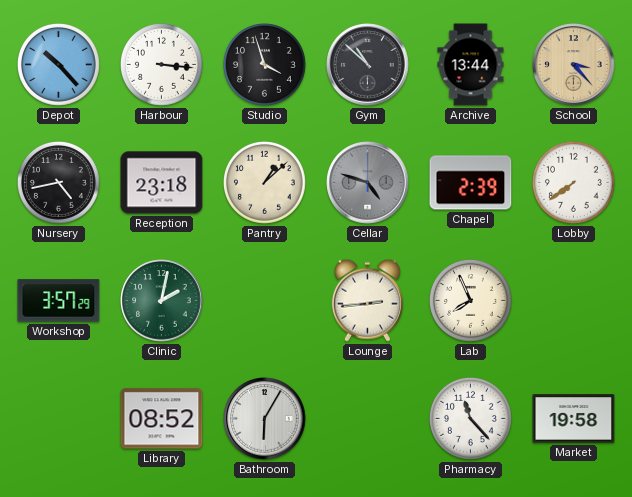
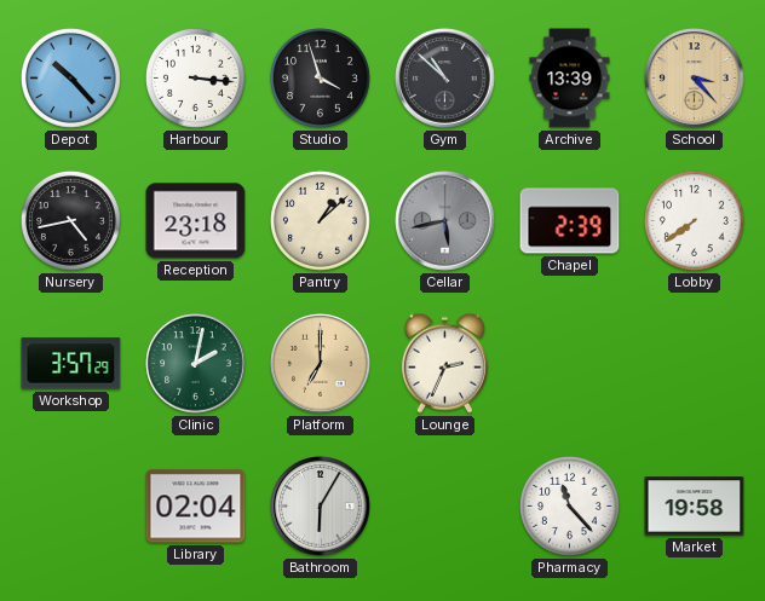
Archive: 13:44 -> 13:39 (570, 79)
Cellar: 4:48 -> 5:43 (445, 221)
Platform: none -> 7:00 (321, 364)
Lounge: 2:44 -> 2:34 (444, 363)
Lab: 7:56 -> none (471, 301)
Library: 08:52 -> 02:04 (196, 507)
